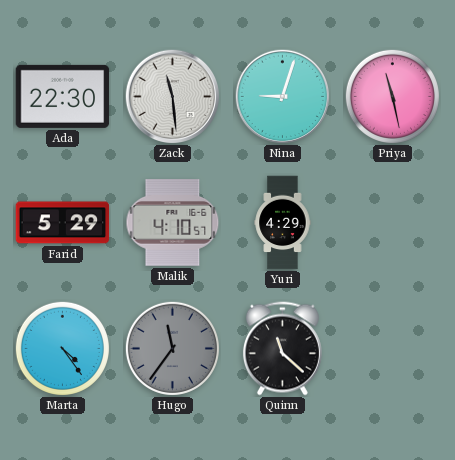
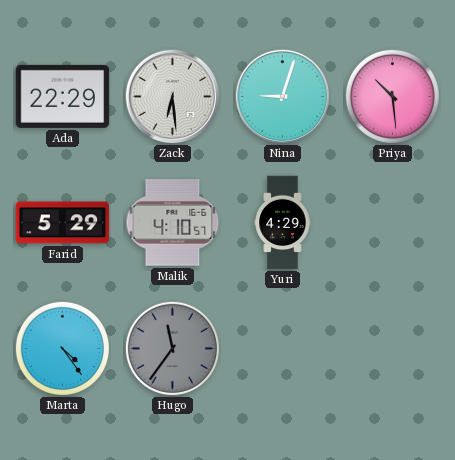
Ada: 22:30 -> 22:29 (63, 96)
Zack: 11:29 -> 6:29 (172, 96)
Priya: 11:28 -> 10:29 (392, 96)
Quinn: 11:22 -> none (282, 349)
